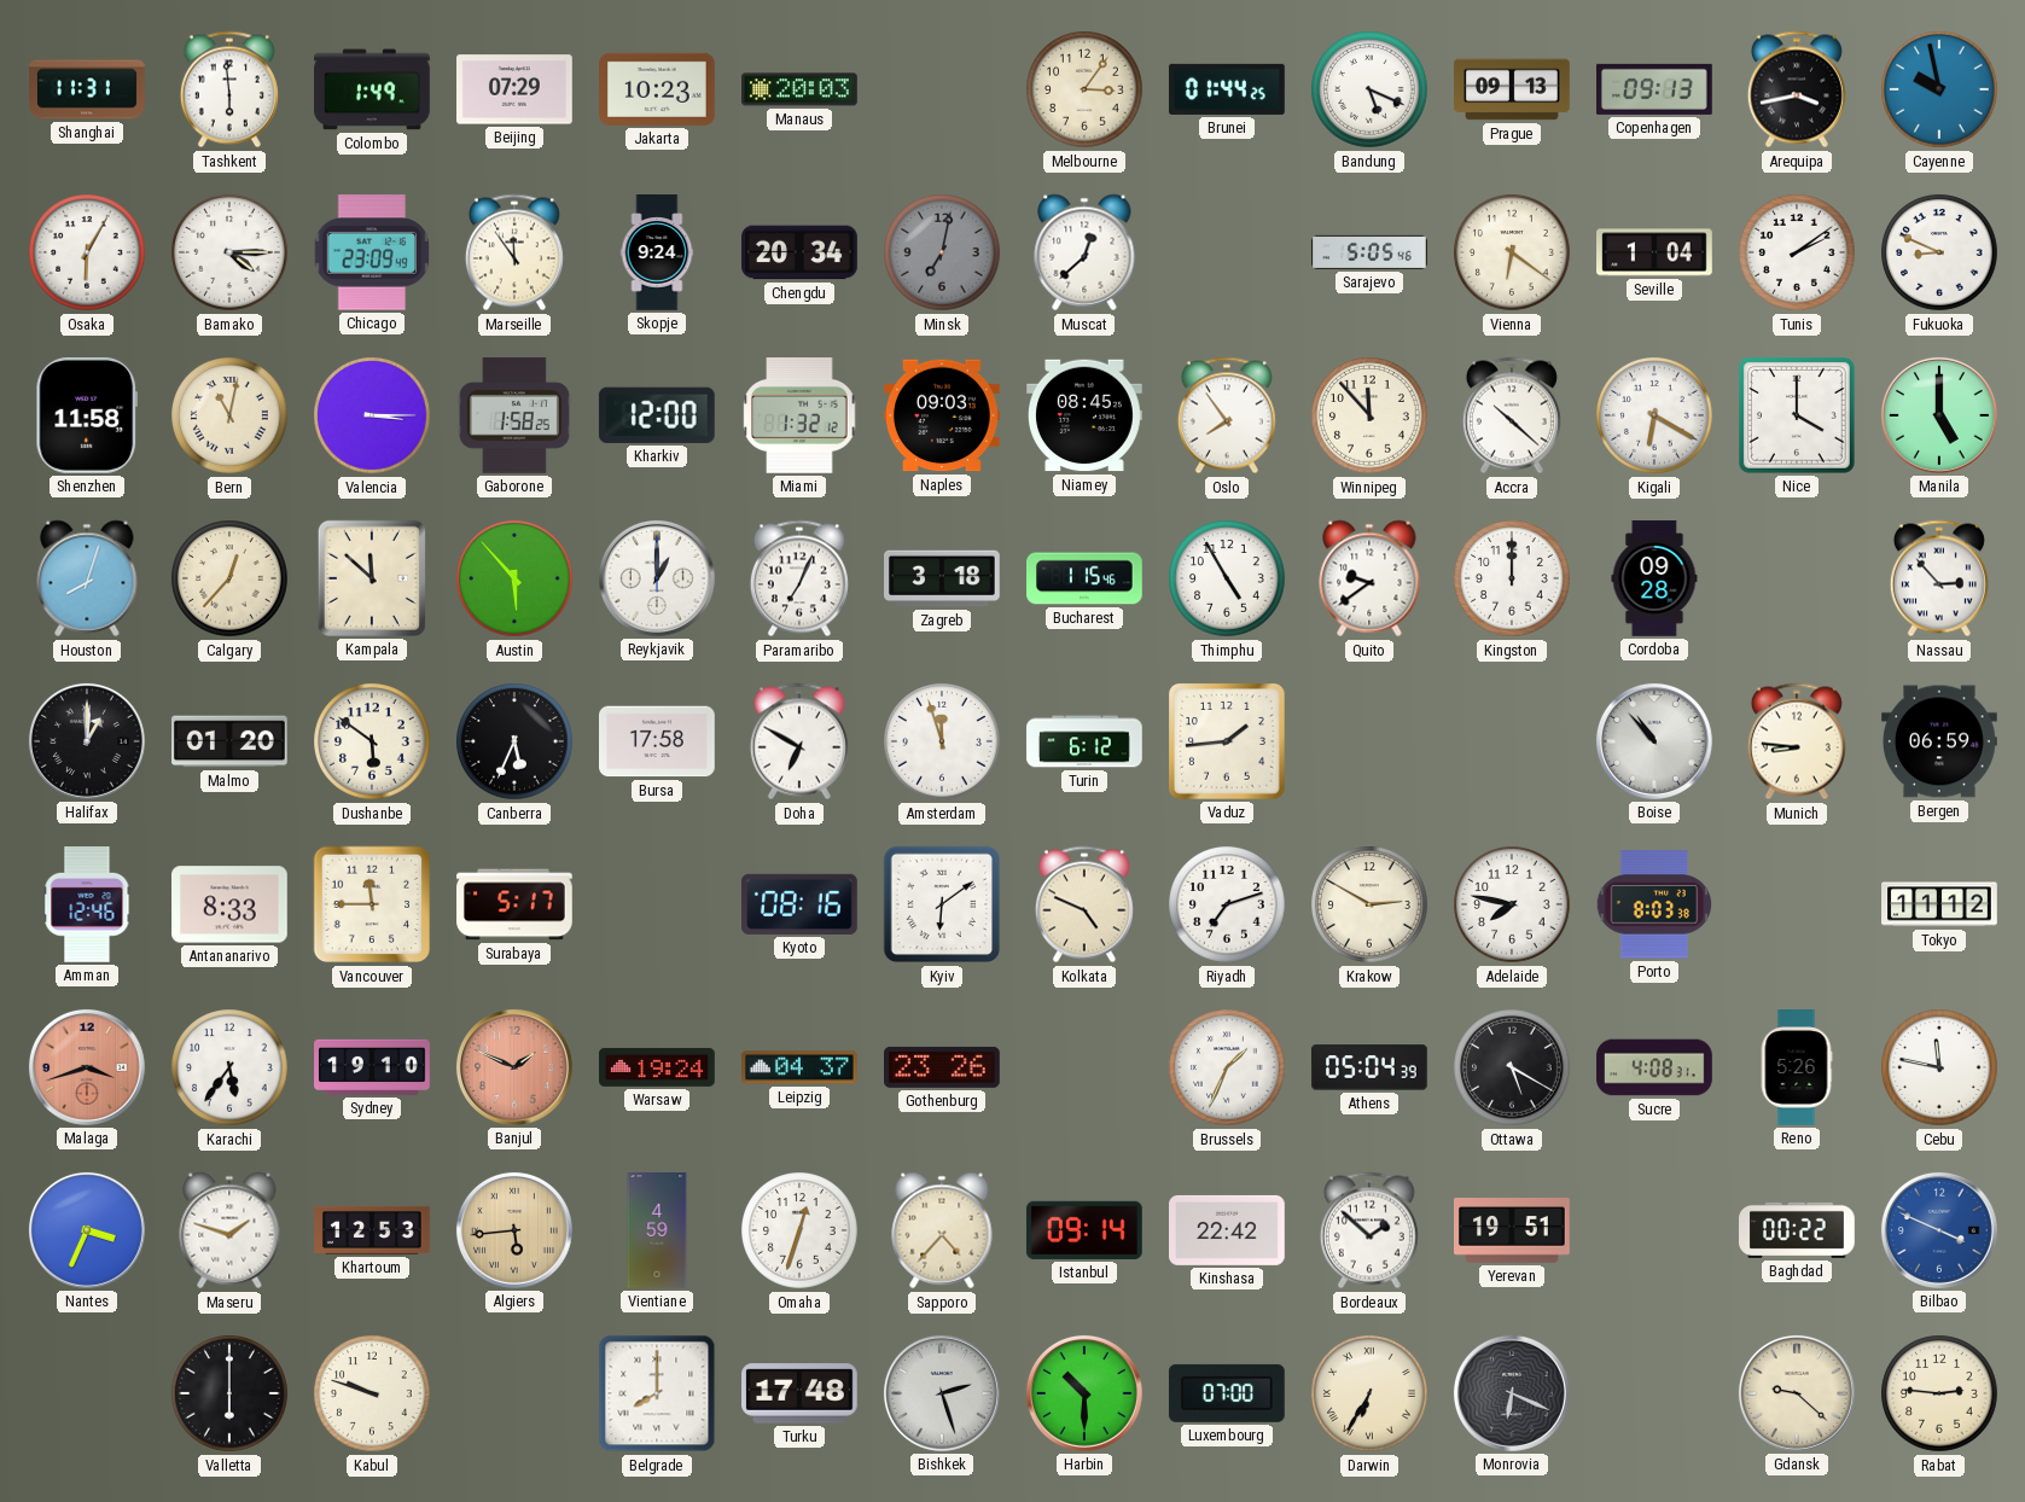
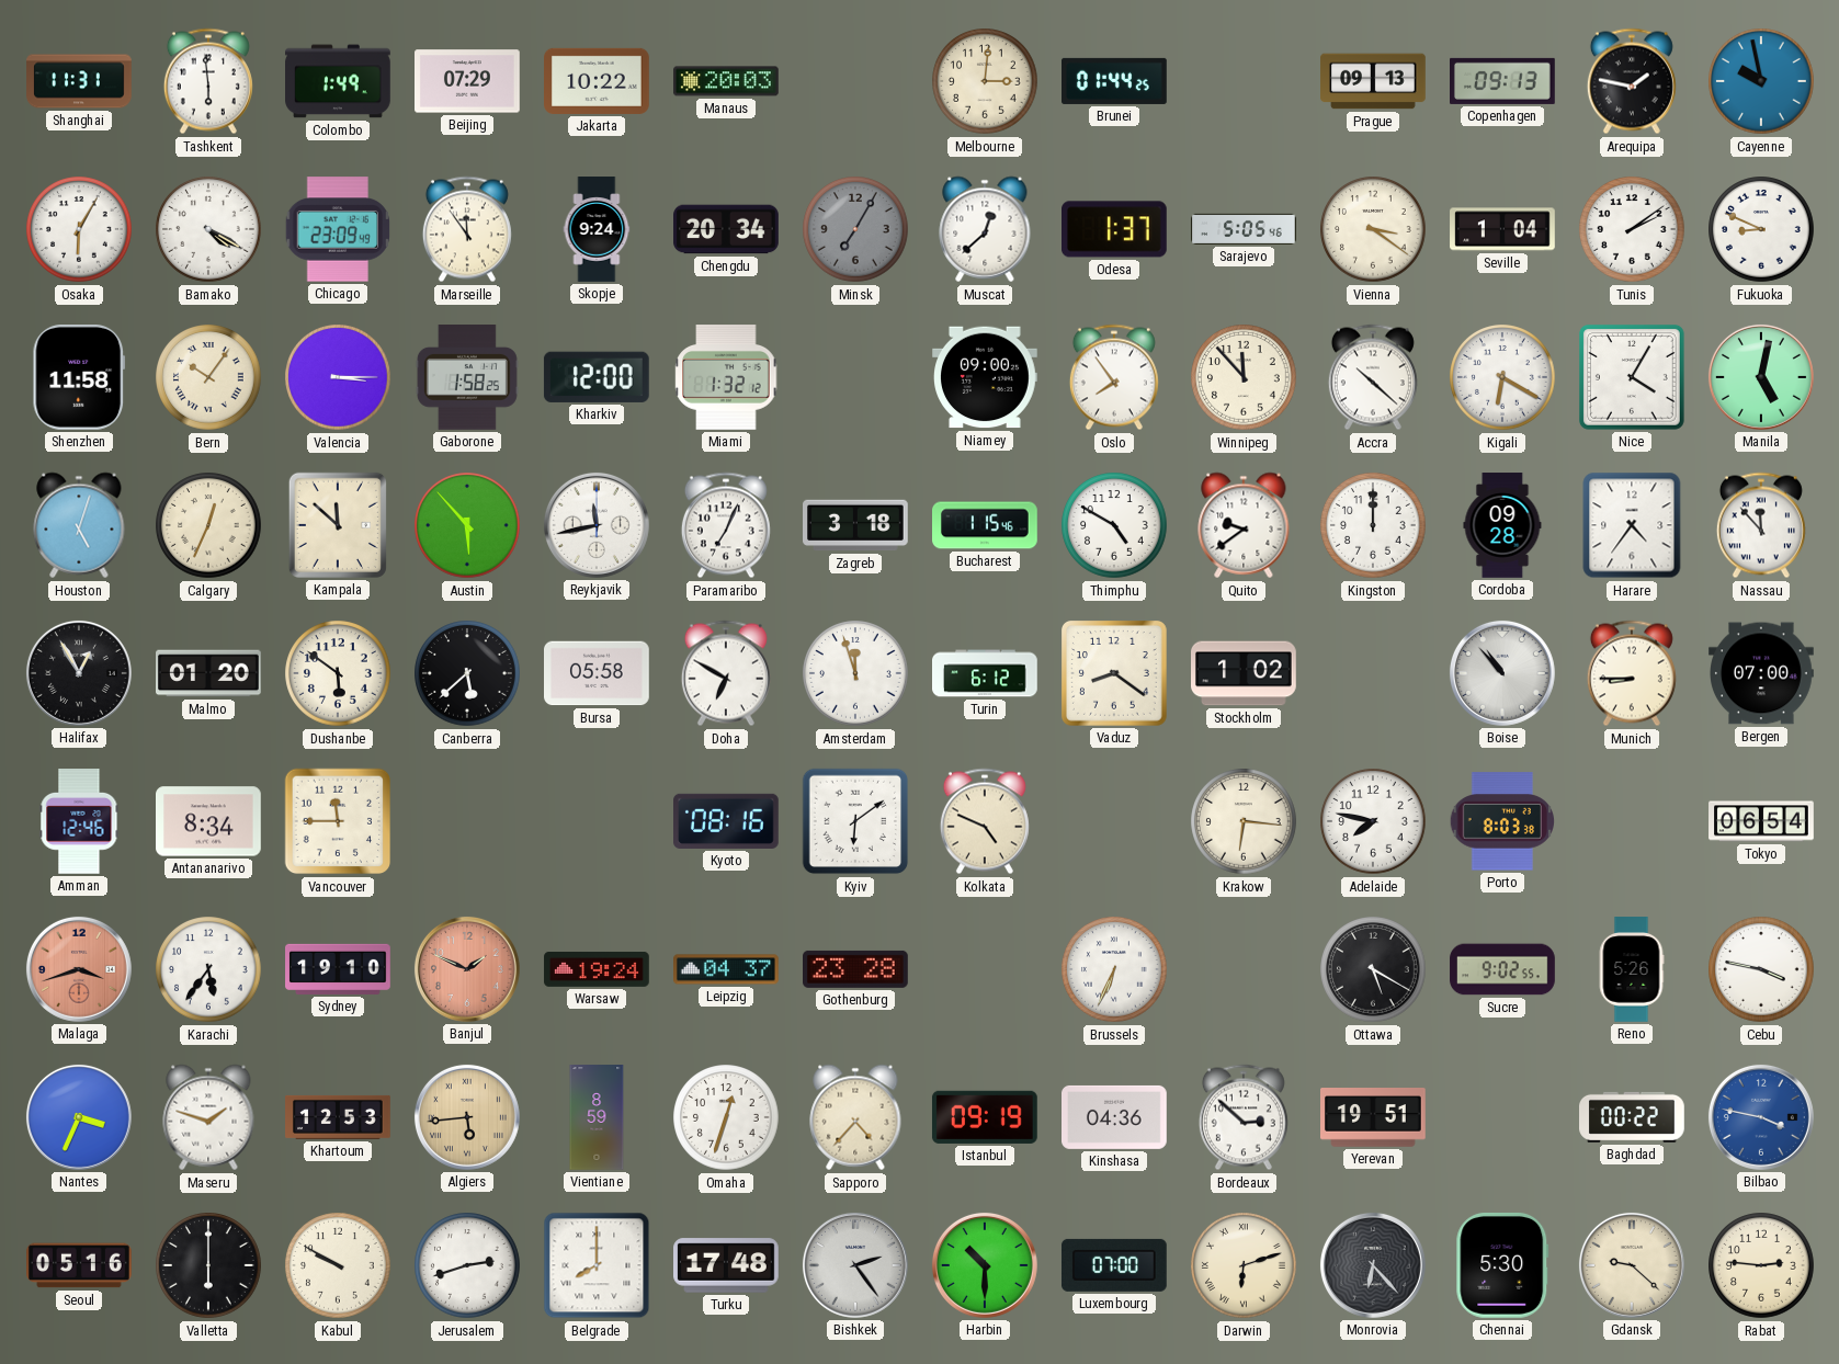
Jakarta: 10:23 -> 10:22 (598, 81)
Melbourne: 3:06 -> 3:01 (985, 81)
Bandung: 5:19 -> none (1369, 89)
Arequipa: 3:43 -> 1:47 (1632, 81)
Bamako: 4:15 -> 4:20 (208, 229)
Minsk: 7:02 -> 7:05 (855, 229)
Odesa: none -> 1:37 (1115, 229)
Vienna: 6:21 -> 3:21 (1373, 229)
Bern: 11:02 -> 10:06 (208, 377)
Naples: 09:03 -> none (943, 415)
Niamey: 08:45 -> 09:00 (986, 377)
Nice: 4:00 -> 4:05 (1633, 378)
Manila: 5:00 -> 5:02 (1761, 377)
Houston: 8:03 -> 5:03 (79, 525)
Calgary: 12:37 -> 12:34 (208, 525)
Reykjavik: 1:00 -> 11:43 (597, 525)
Thimphu: 4:55 -> 4:50 (1114, 525)
Harare: none -> 4:36 (1632, 525)
Nassau: 2:53 -> 11:53 (1761, 525)
Halifax: 1:00 -> 12:55 (79, 673)
Canberra: 5:34 -> 5:38 (467, 673)
Bursa: 17:58 -> 05:58 (598, 673)
Vaduz: 1:44 -> 8:21 (1115, 674)
Stockholm: none -> 1:02 (1245, 673)
Munich: 8:46 -> 8:45 (1632, 673)
Bergen: 06:59 -> 07:00 (1761, 673)
Antananarivo: 8:33 -> 8:34 (209, 821)
Surabaya: 5:17 -> none (514, 904)
Riyadh: 7:12 -> none (1227, 904)
Krakow: 2:50 -> 6:16 (1244, 821)
Tokyo: 11:12 -> 06:54 (1761, 821)
Gothenburg: 23:26 -> 23:28 (856, 969)
Brussels: 1:34 -> 6:34 (1114, 969)
Athens: 05:04 -> none (1371, 1067)
Sucre: 4:08 -> 9:02 (1502, 969)
Cebu: 11:47 -> 3:47 (1761, 969)
Vientiane: 4:59 -> 8:59 (597, 1117)
Istanbul: 09:14 -> 09:19 (985, 1117)
Kinshasa: 22:42 -> 04:36 (1115, 1117)
Bordeaux: 1:52 -> 2:52 (1244, 1117)
Bilbao: 3:49 -> 3:47 (1761, 1117)
Seoul: none -> 05:16 (80, 1265)
Kabul: 9:48 -> 9:50 (338, 1265)
Jerusalem: none -> 2:42 (467, 1265)
Bishkek: 2:27 -> 2:24 (855, 1265)
Darwin: 6:35 -> 6:12 (1244, 1265)
Monrovia: 6:19 -> 6:23 (1373, 1265)
Chennai: none -> 5:30 (1502, 1265)
